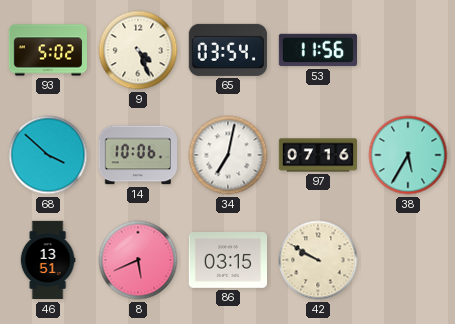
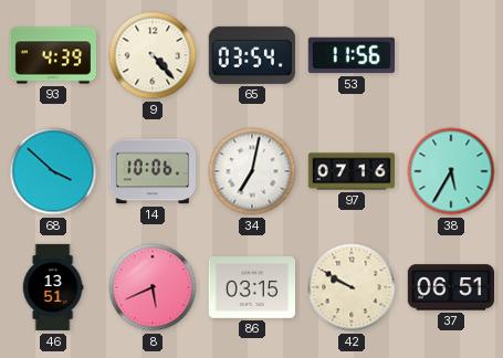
93: 5:02 -> 4:39 (52, 55)
9: 4:26 -> 4:23 (153, 55)
37: none -> 06:51 (450, 287)
